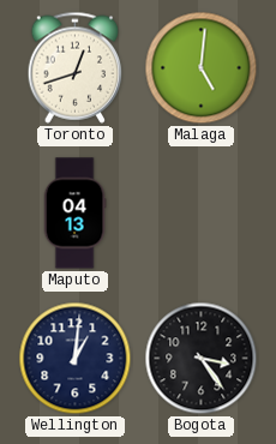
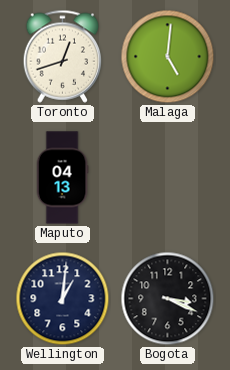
Bogota: 3:24 -> 3:19 (168, 299)
